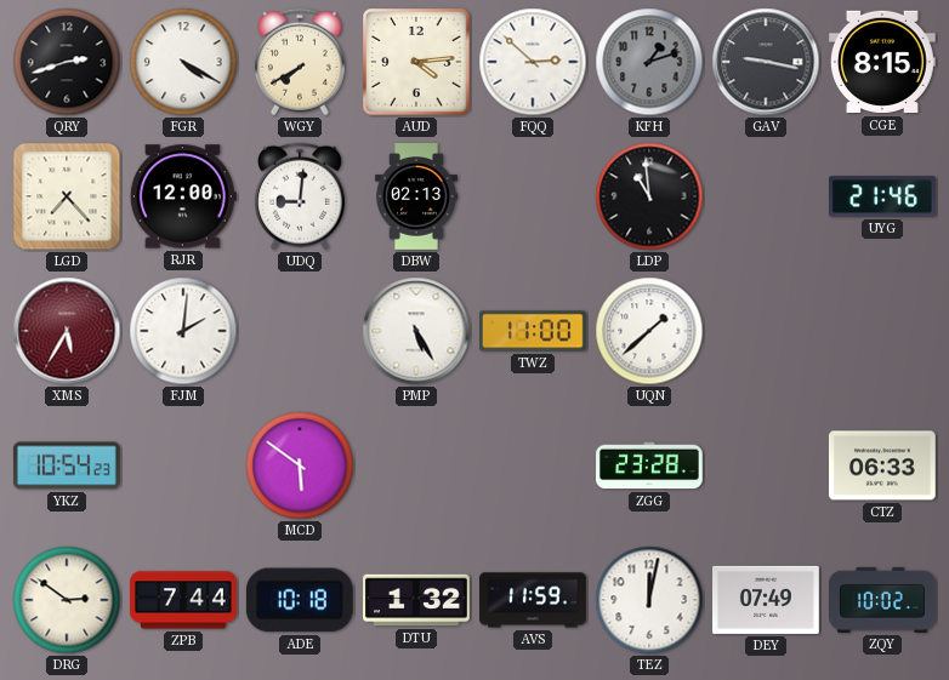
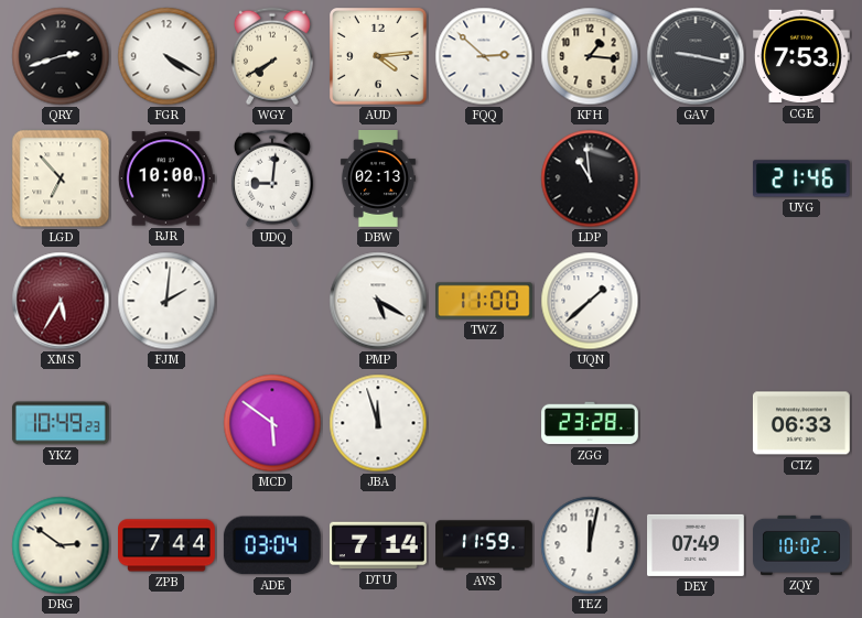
KFH: 1:12 -> 1:16 (590, 56)
KFH dial: grey -> cream (590, 56)
CGE: 8:15 -> 7:53 (801, 56)
LGD: 7:23 -> 6:53 (61, 178)
RJR: 12:00 -> 10:00 (166, 178)
PMP: 5:25 -> 5:20 (378, 301)
YKZ: 10:54 -> 10:49 (61, 423)
JBA: none -> 11:57 (378, 423)
ADE: 10:18 -> 03:04 (272, 545)
DTU: 1:32 -> 7:14 (379, 545)
